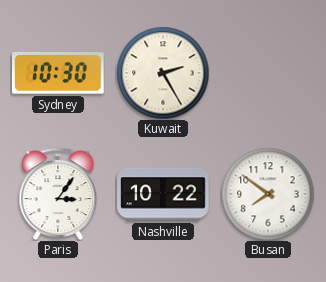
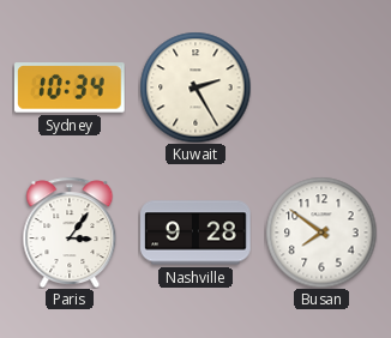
Sydney: 10:30 -> 10:34 (71, 87)
Nashville: 10:22 -> 9:28 (195, 233)
